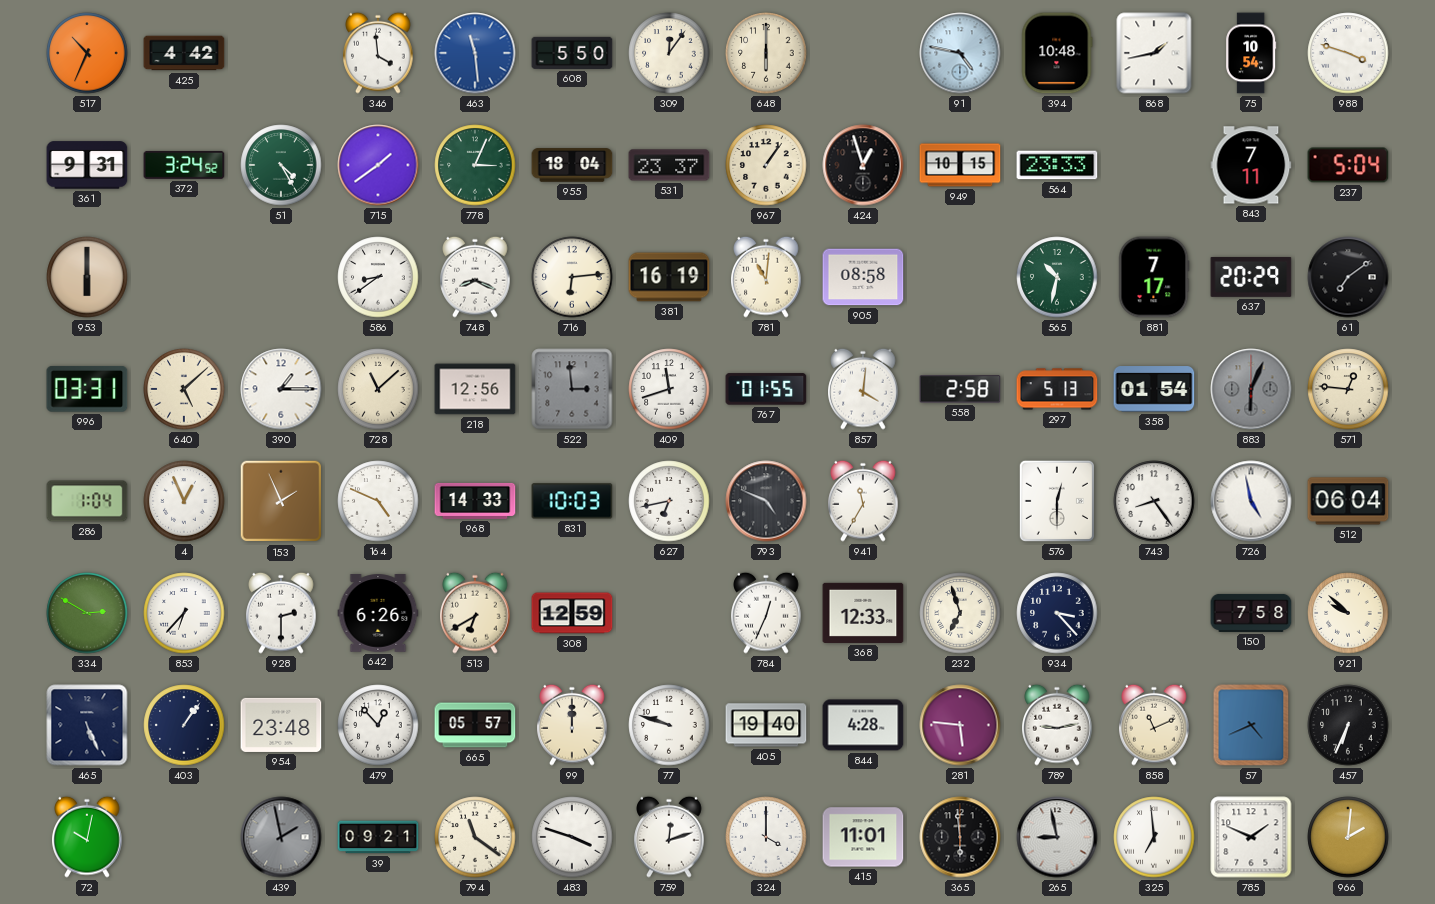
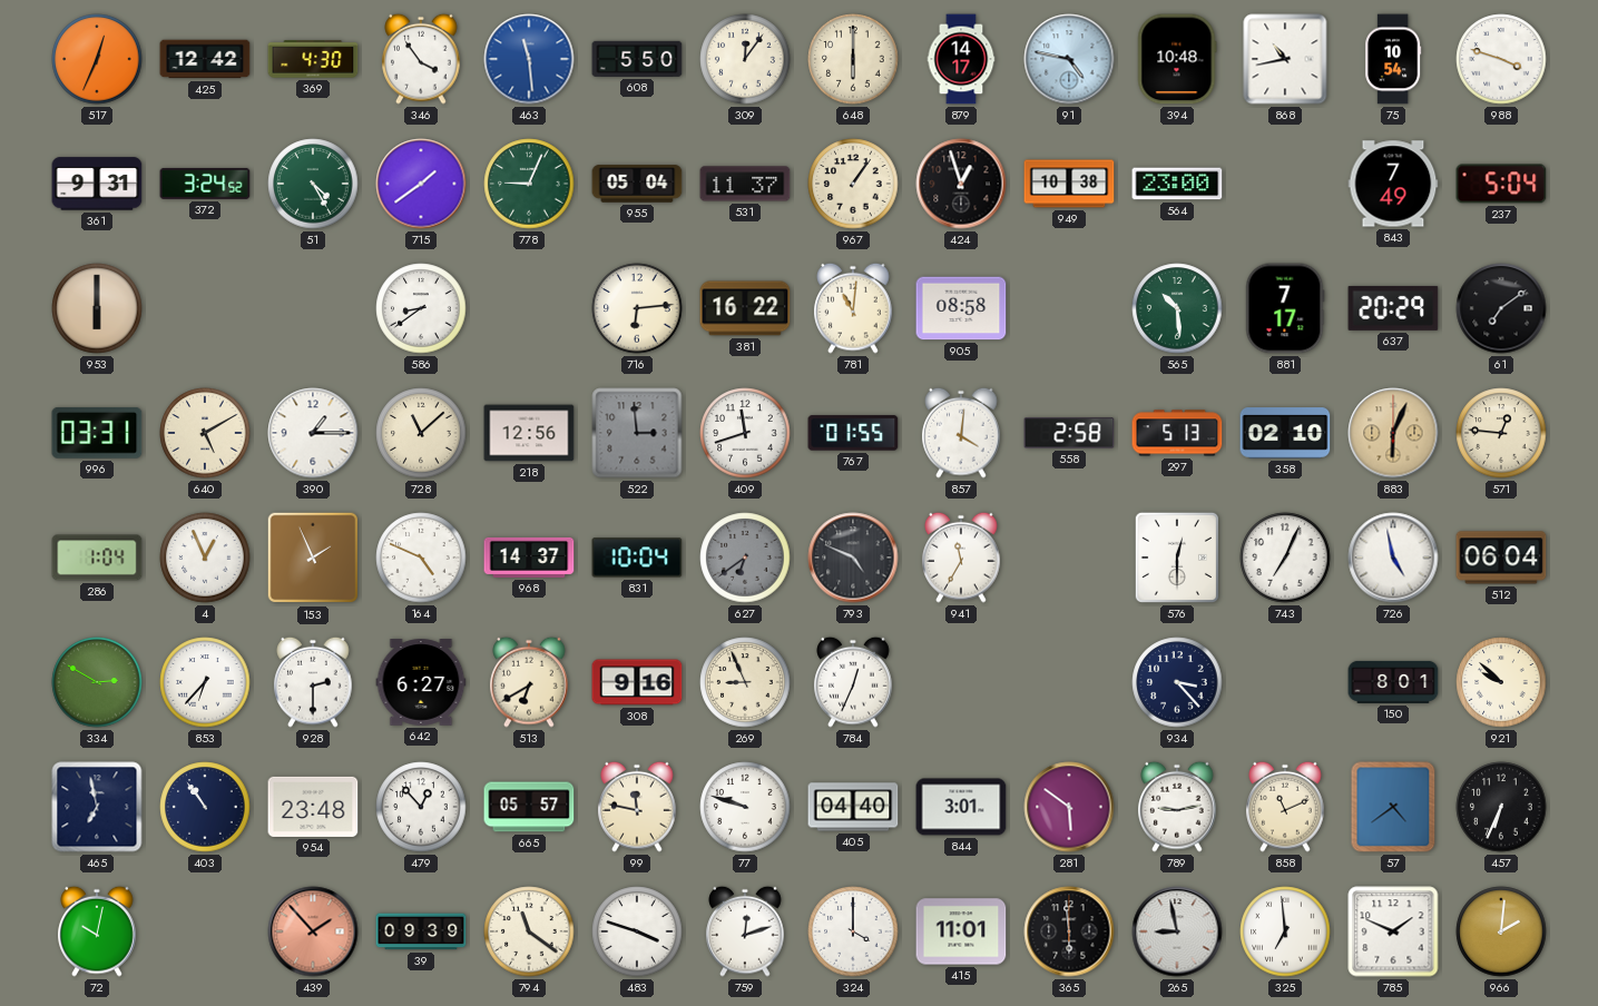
517: 10:34 -> 12:34 (97, 59)
425: 4:42 -> 12:42 (205, 59)
369: none -> 4:30 (313, 59)
346: 3:59 -> 3:54 (421, 59)
879: none -> 14:17 (961, 59)
868: 1:43 -> 10:43 (1285, 59)
778: 3:04 -> 9:04 (529, 184)
955: 18:04 -> 05:04 (637, 184)
531: 23:37 -> 11:37 (745, 184)
949: 10:15 -> 10:38 (1069, 184)
564: 23:33 -> 23:00 (1177, 184)
843: 7:11 -> 7:49 (1393, 184)
748: 8:19 -> none (475, 277)
381: 16:19 -> 16:22 (745, 308)
565: 10:32 -> 10:29 (1177, 308)
640: 5:08 -> 5:10 (205, 433)
358: 01:54 -> 02:10 (1285, 433)
883 dial: grey -> champagne (1393, 433)
968: 14:33 -> 14:37 (529, 558)
831: 10:03 -> 10:04 (637, 558)
627: 6:43 -> 6:39 (745, 558)
627 dial: white -> grey (745, 558)
743: 8:24 -> 7:04 (1285, 558)
642: 6:26 -> 6:27 (421, 682)
308: 12:59 -> 9:16 (637, 682)
269: none -> 8:56 (745, 682)
368: 12:33 -> none (863, 613)
232: 6:57 -> none (960, 613)
150: 7:58 -> 8:01 (1393, 682)
465: 5:26 -> 6:58 (97, 807)
403: 1:06 -> 10:54 (205, 807)
99: 12:00 -> 11:47 (637, 807)
405: 19:40 -> 04:40 (853, 807)
844: 4:28 -> 3:01 (961, 807)
281: 5:46 -> 5:51 (1069, 807)
57: 4:41 -> 4:39 (1393, 807)
439: 1:58 -> 1:53 (313, 931)
439 dial: grey -> salmon (313, 931)
39: 09:21 -> 09:39 (421, 931)
